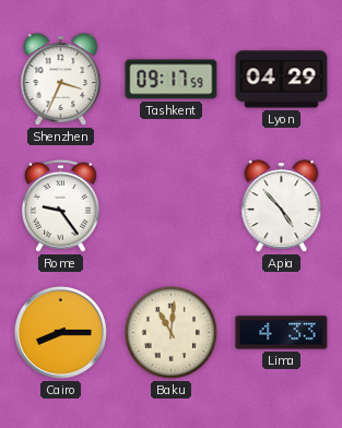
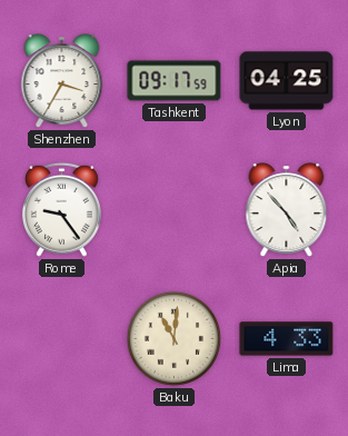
Shenzhen: 3:34 -> 3:35 (62, 81)
Lyon: 04:29 -> 04:25 (287, 81)
Cairo: 8:15 -> none (60, 332)
